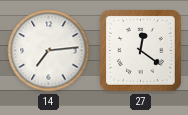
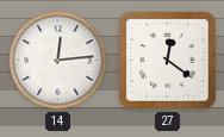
14: 7:14 -> 12:14 (58, 61)
